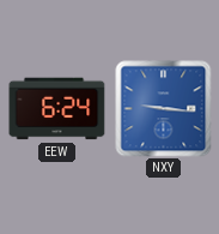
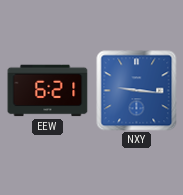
EEW: 6:24 -> 6:21 (48, 91)
